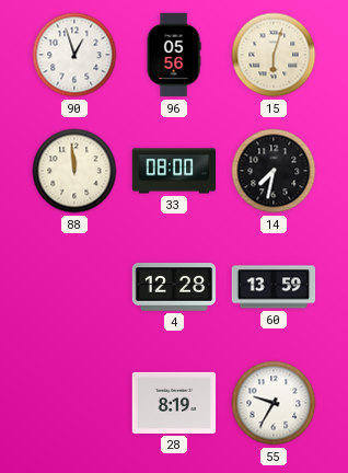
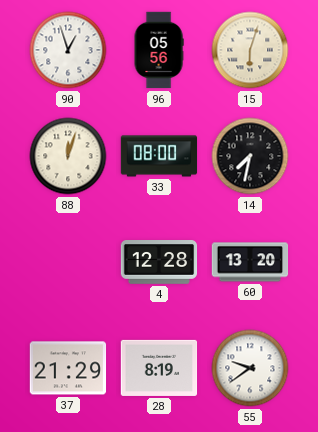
88: 11:59 -> 12:03 (68, 156)
60: 13:59 -> 13:20 (250, 262)
37: none -> 21:29 (68, 368)
55: 9:35 -> 9:39 (250, 368)
